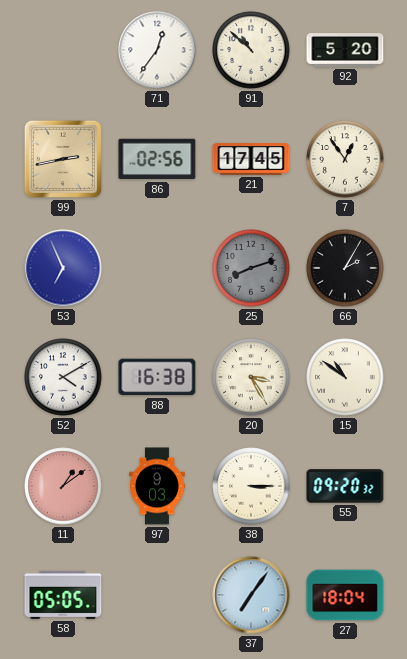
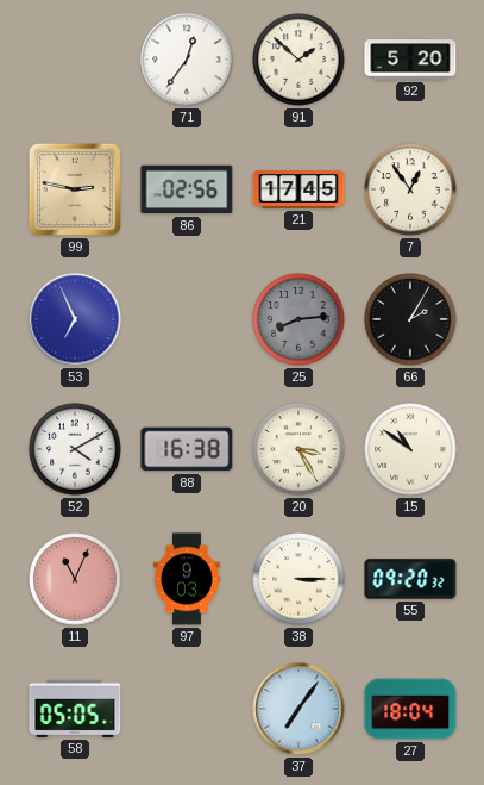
91: 10:52 -> 1:52 (298, 60)
99: 2:43 -> 2:47 (75, 189)
25: 8:12 -> 8:14 (298, 319)
11: 1:09 -> 11:04 (75, 579)
